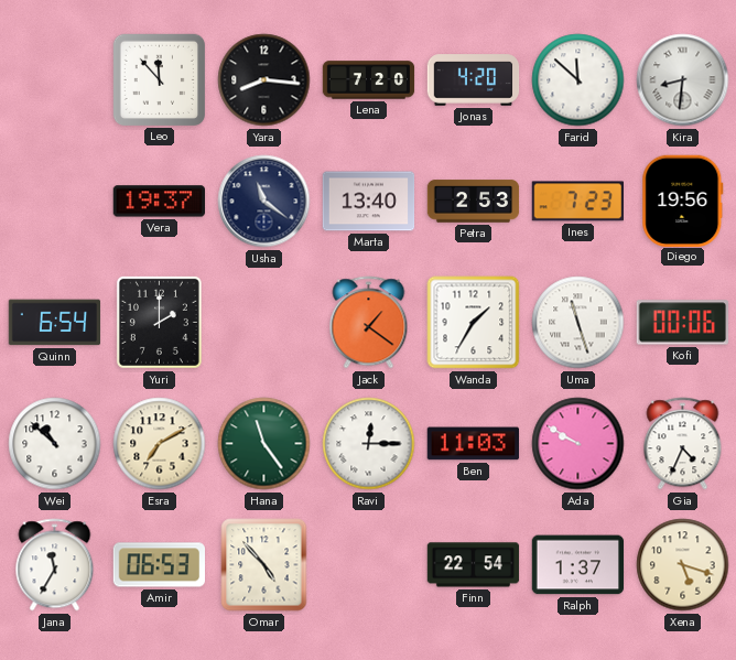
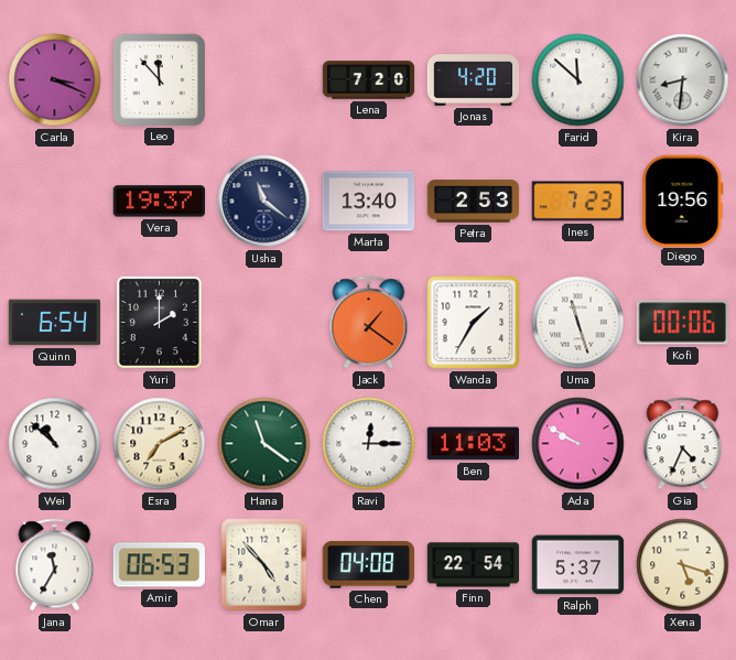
Carla: none -> 3:19 (55, 80)
Yara: 8:16 -> none (264, 80)
Hana: 11:24 -> 11:21 (264, 444)
Chen: none -> 04:08 (368, 565)
Ralph: 1:37 -> 5:37 (578, 565)
